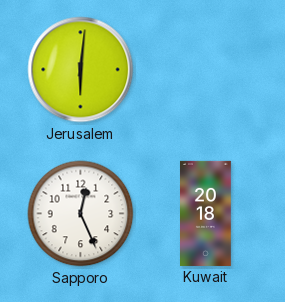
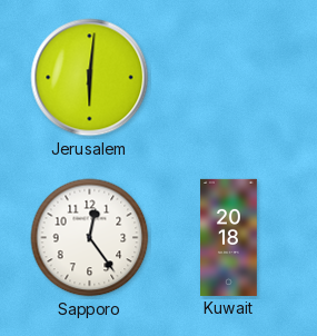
Sapporo: 12:26 -> 12:24 (90, 238)
